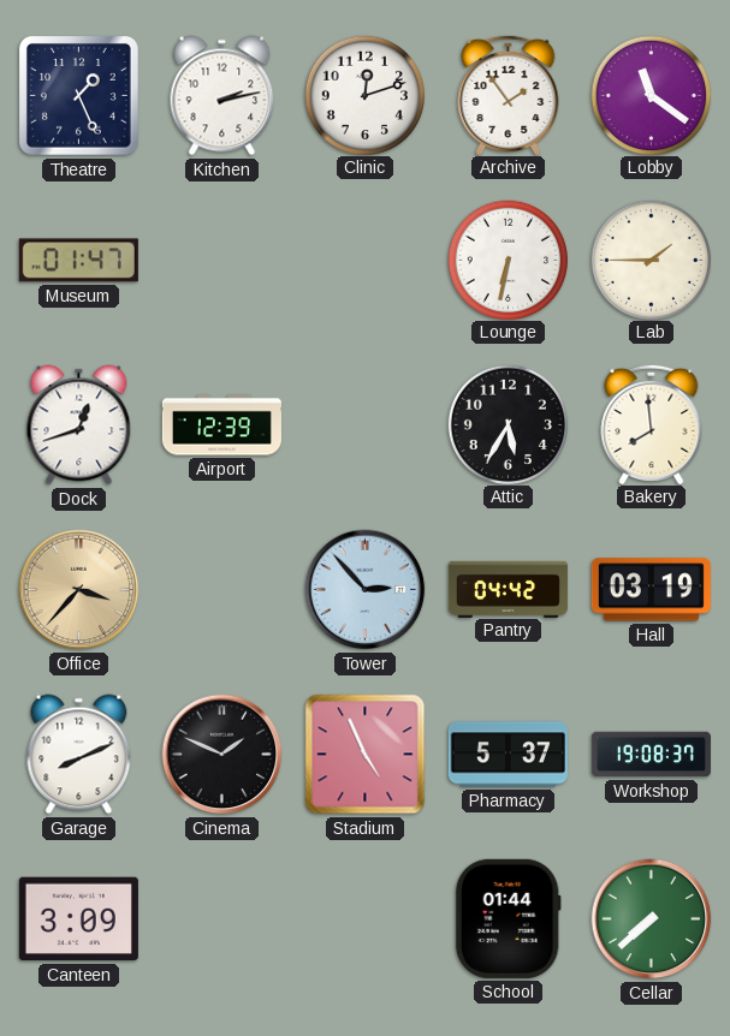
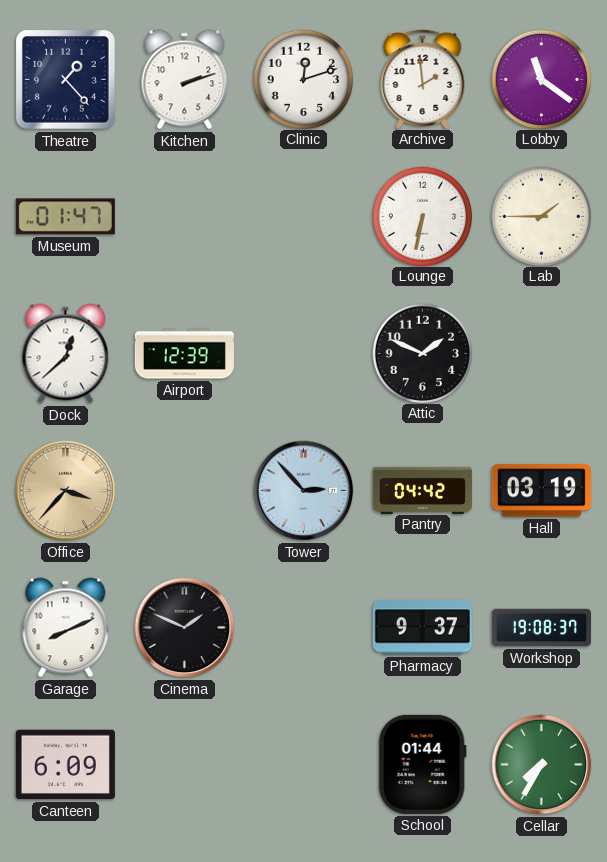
Theatre: 1:26 -> 1:23 (65, 79)
Kitchen: 2:13 -> 2:12 (185, 80)
Archive: 1:54 -> 1:59 (423, 78)
Dock: 12:42 -> 12:38 (66, 354)
Attic: 5:35 -> 1:49 (422, 353)
Bakery: 7:59 -> none (652, 423)
Stadium: 4:56 -> none (366, 755)
Pharmacy: 5:37 -> 9:37 (422, 628)
Canteen: 3:09 -> 6:09 (65, 765)
Cellar: 7:38 -> 7:35 (542, 765)
